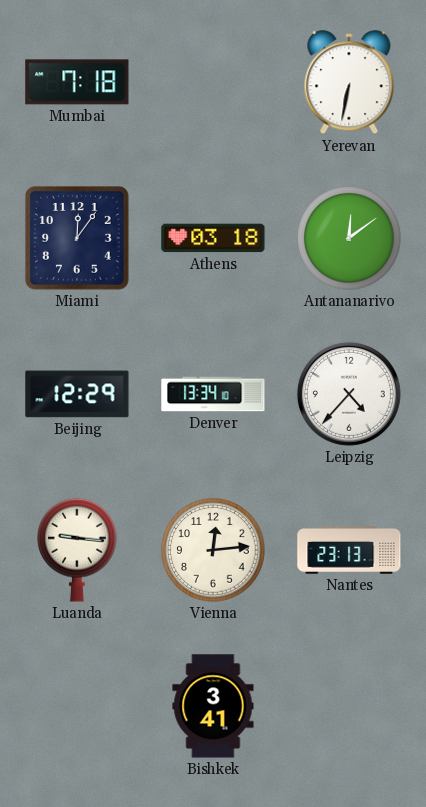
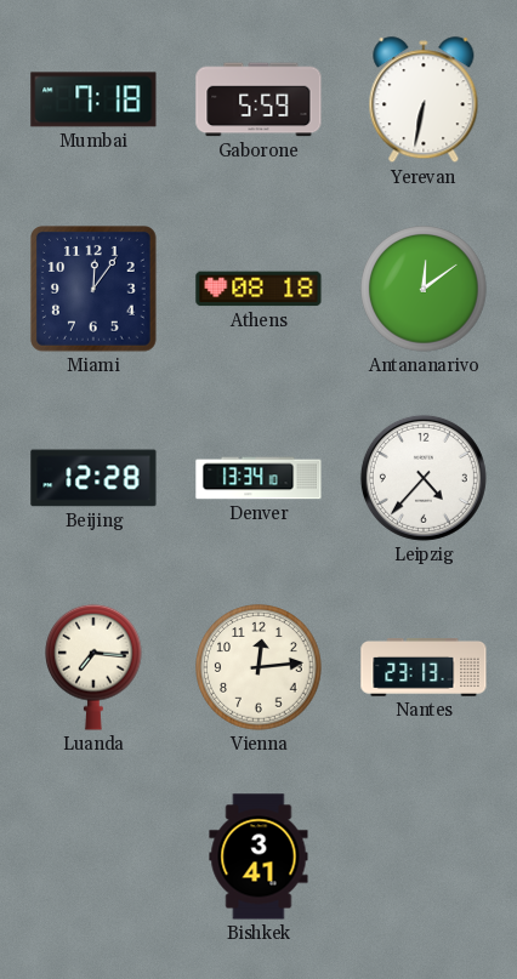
Gaborone: none -> 5:59 (258, 99)
Athens: 03:18 -> 08:18 (258, 289)
Beijing: 12:29 -> 12:28 (93, 478)
Luanda: 9:16 -> 7:16 (93, 667)
